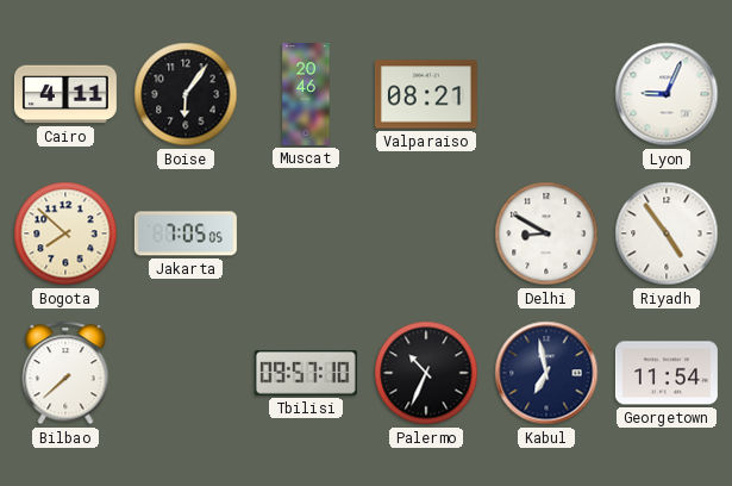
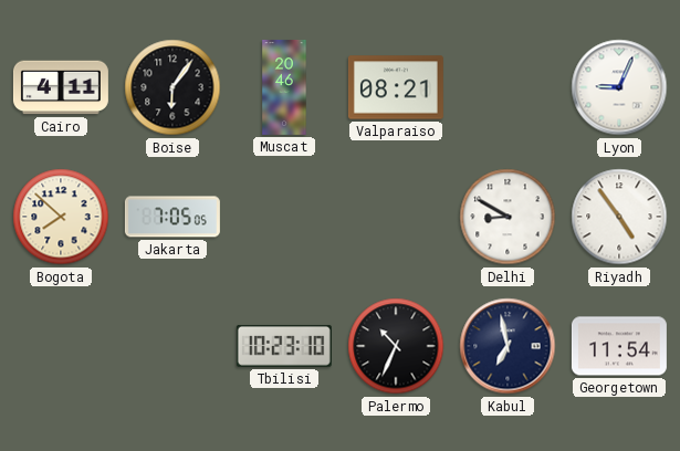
Bilbao: 7:38 -> none (65, 373)
Tbilisi: 09:57 -> 10:23 (284, 346)
